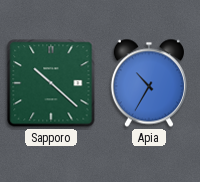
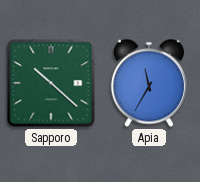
Apia: 10:35 -> 11:35 (149, 83)
